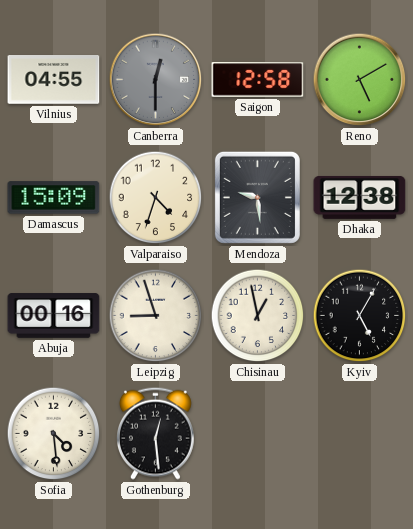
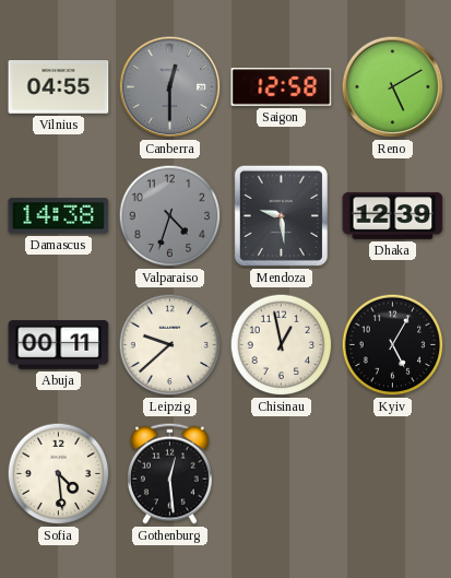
Damascus: 15:09 -> 14:38 (59, 216)
Valparaiso dial: cream -> grey (170, 216)
Dhaka: 12:38 -> 12:39 (393, 216)
Abuja: 00:16 -> 00:11 (59, 345)
Leipzig: 8:57 -> 9:38 (170, 345)
